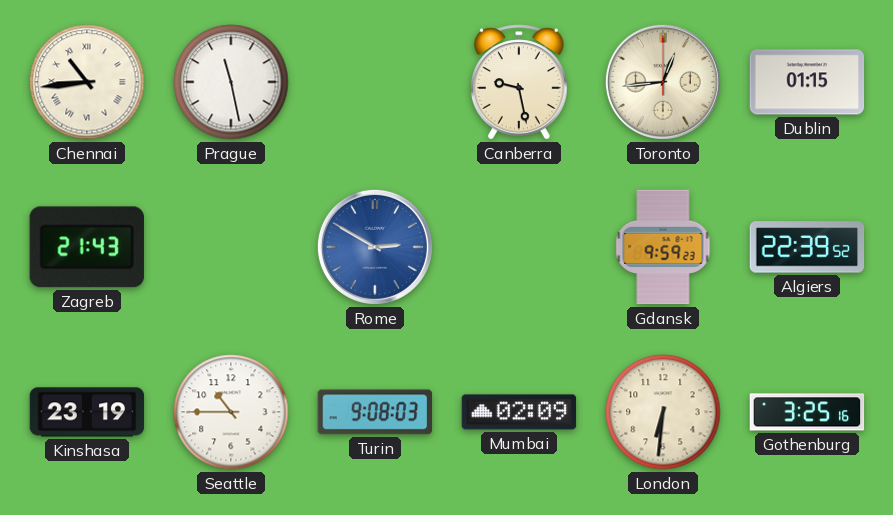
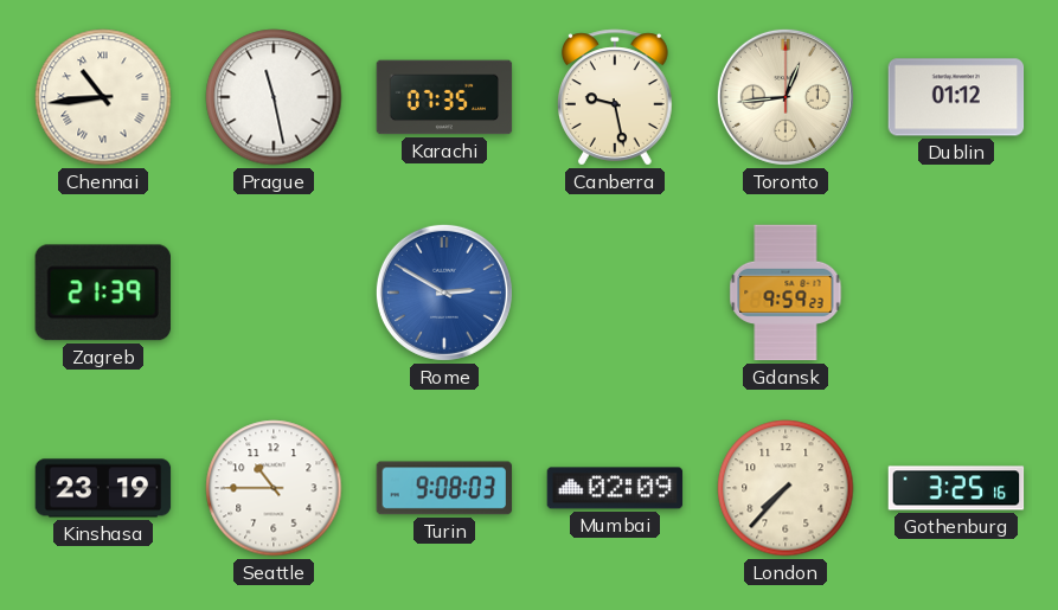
Karachi: none -> 07:35 (444, 97)
Dublin: 01:15 -> 01:12 (956, 97)
Zagreb: 21:43 -> 21:39 (103, 293)
Algiers: 22:39 -> none (807, 247)
London: 6:31 -> 7:37 (786, 488)
